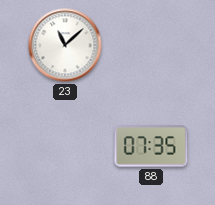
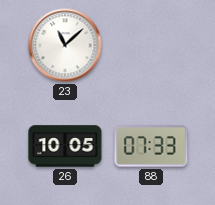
26: none -> 10:05 (65, 146)
88: 07:35 -> 07:33 (151, 146)
